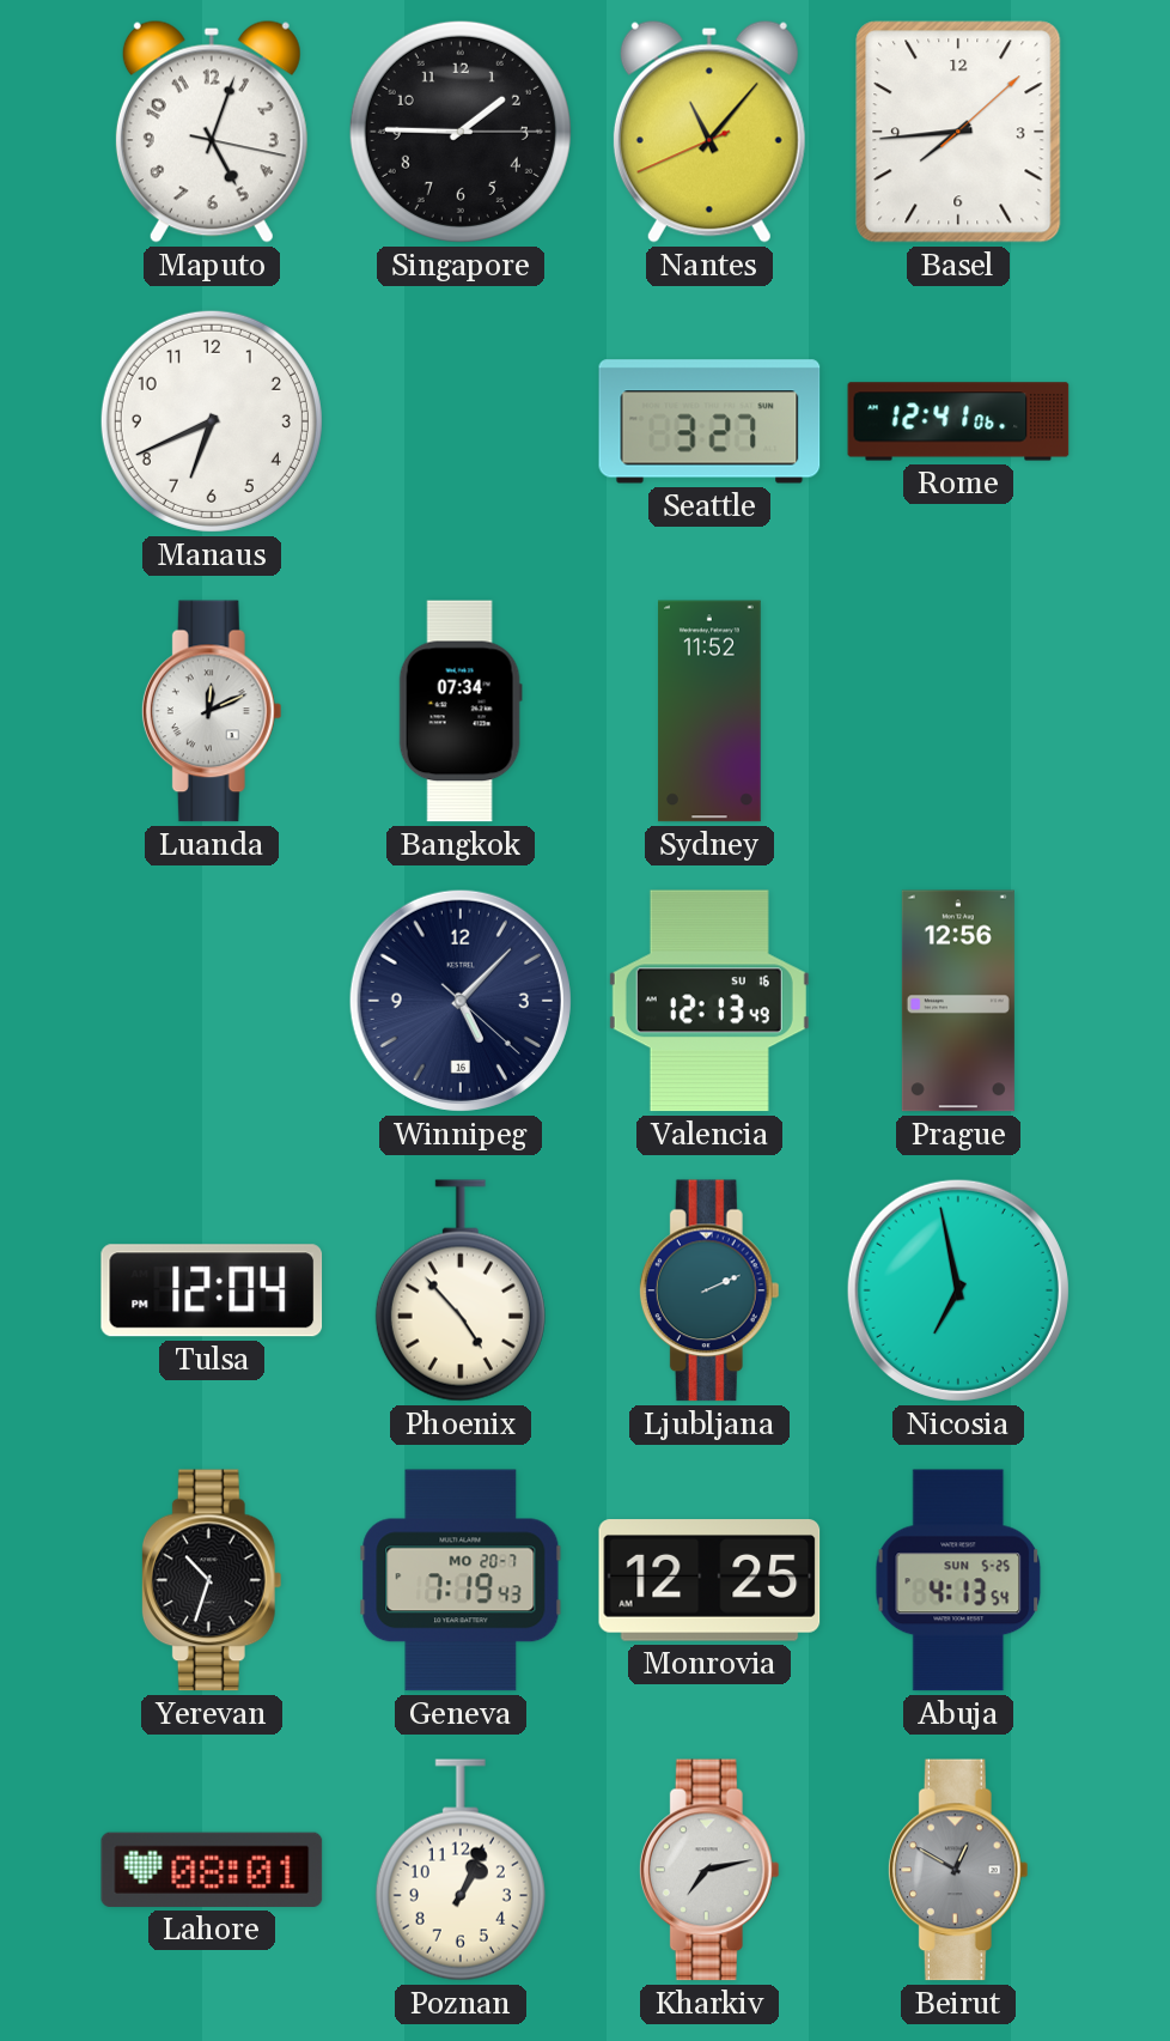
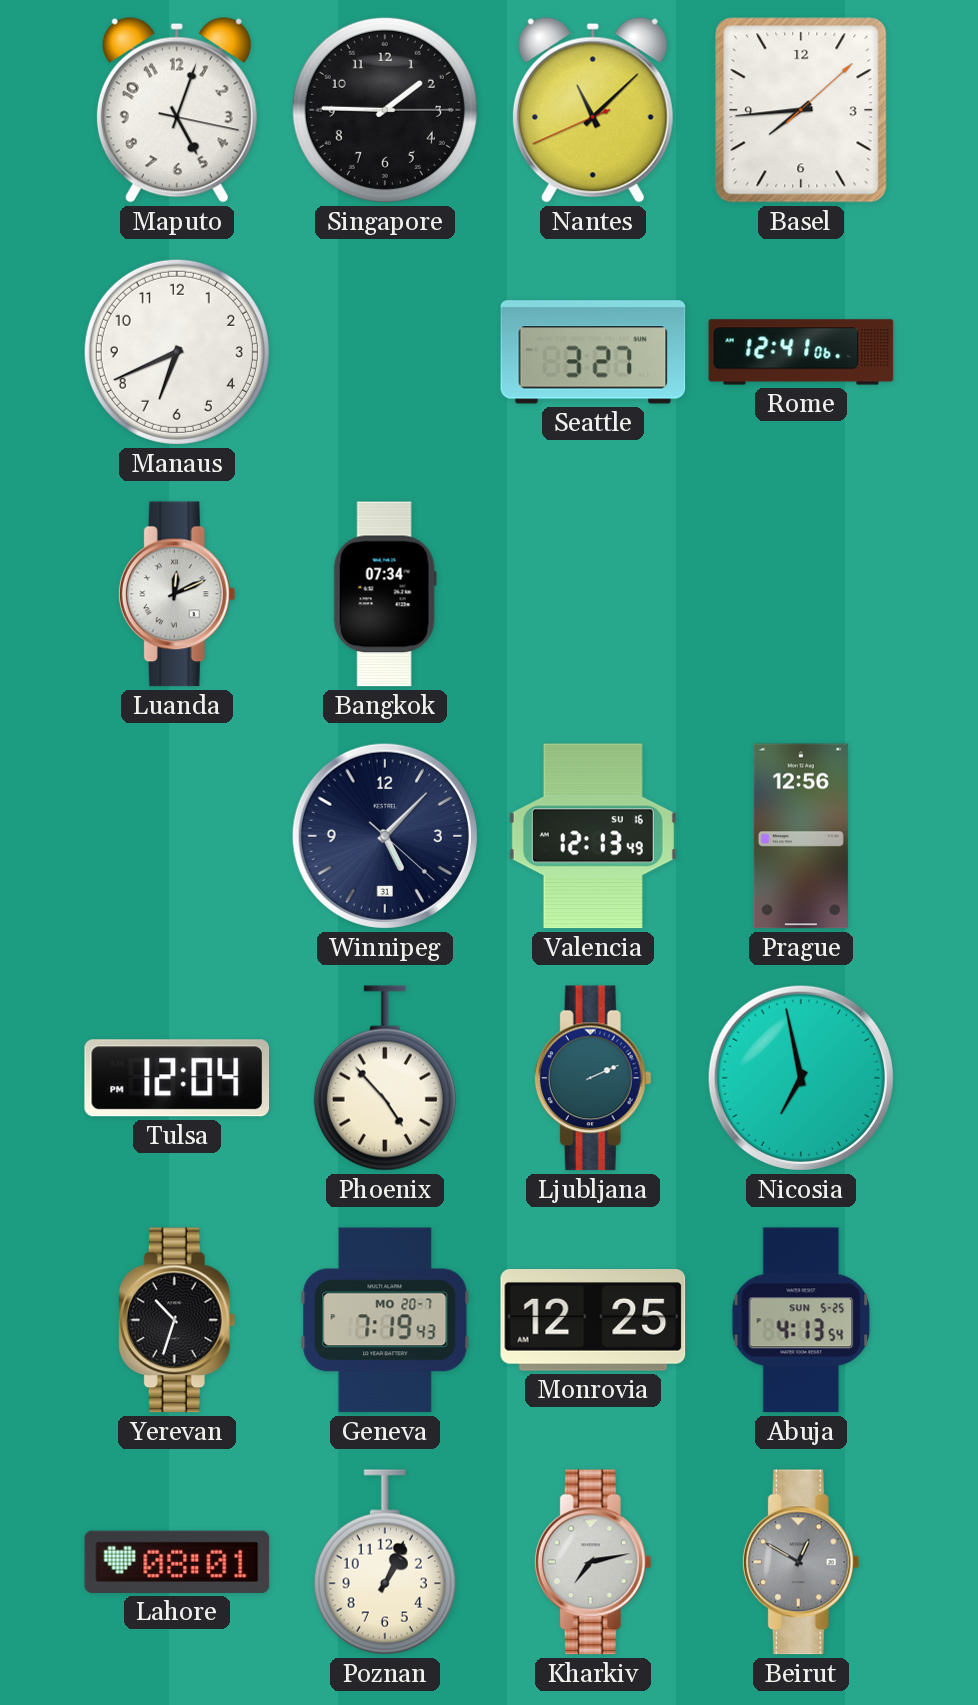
Nantes: 11:06 -> 11:07 (593, 110)
Sydney: 11:52 -> none (711, 711)
Winnipeg date: 16 -> 31 (385, 836)
